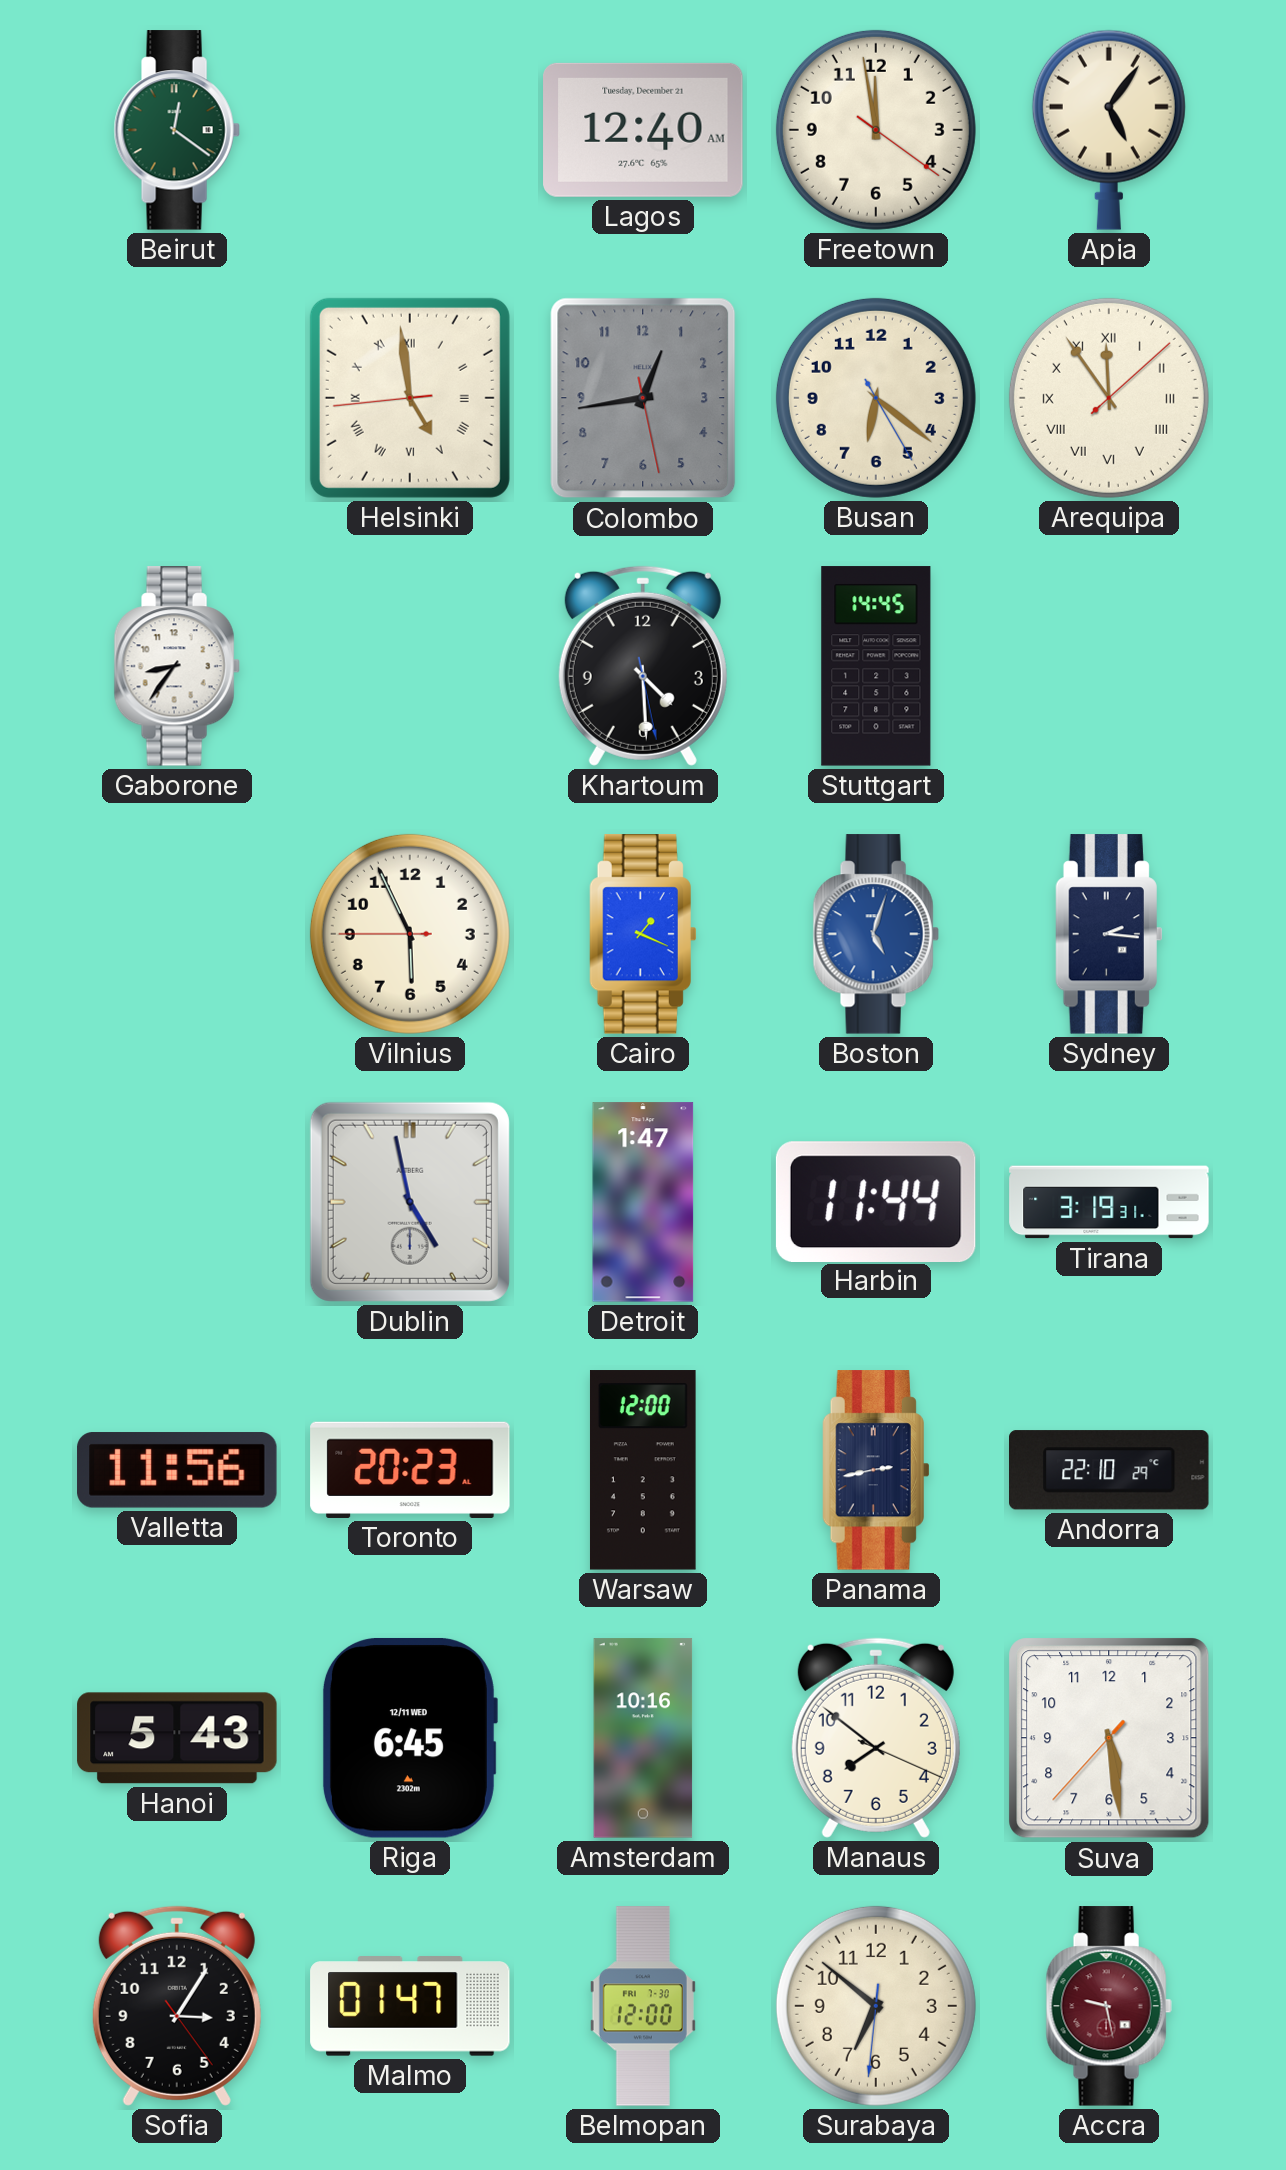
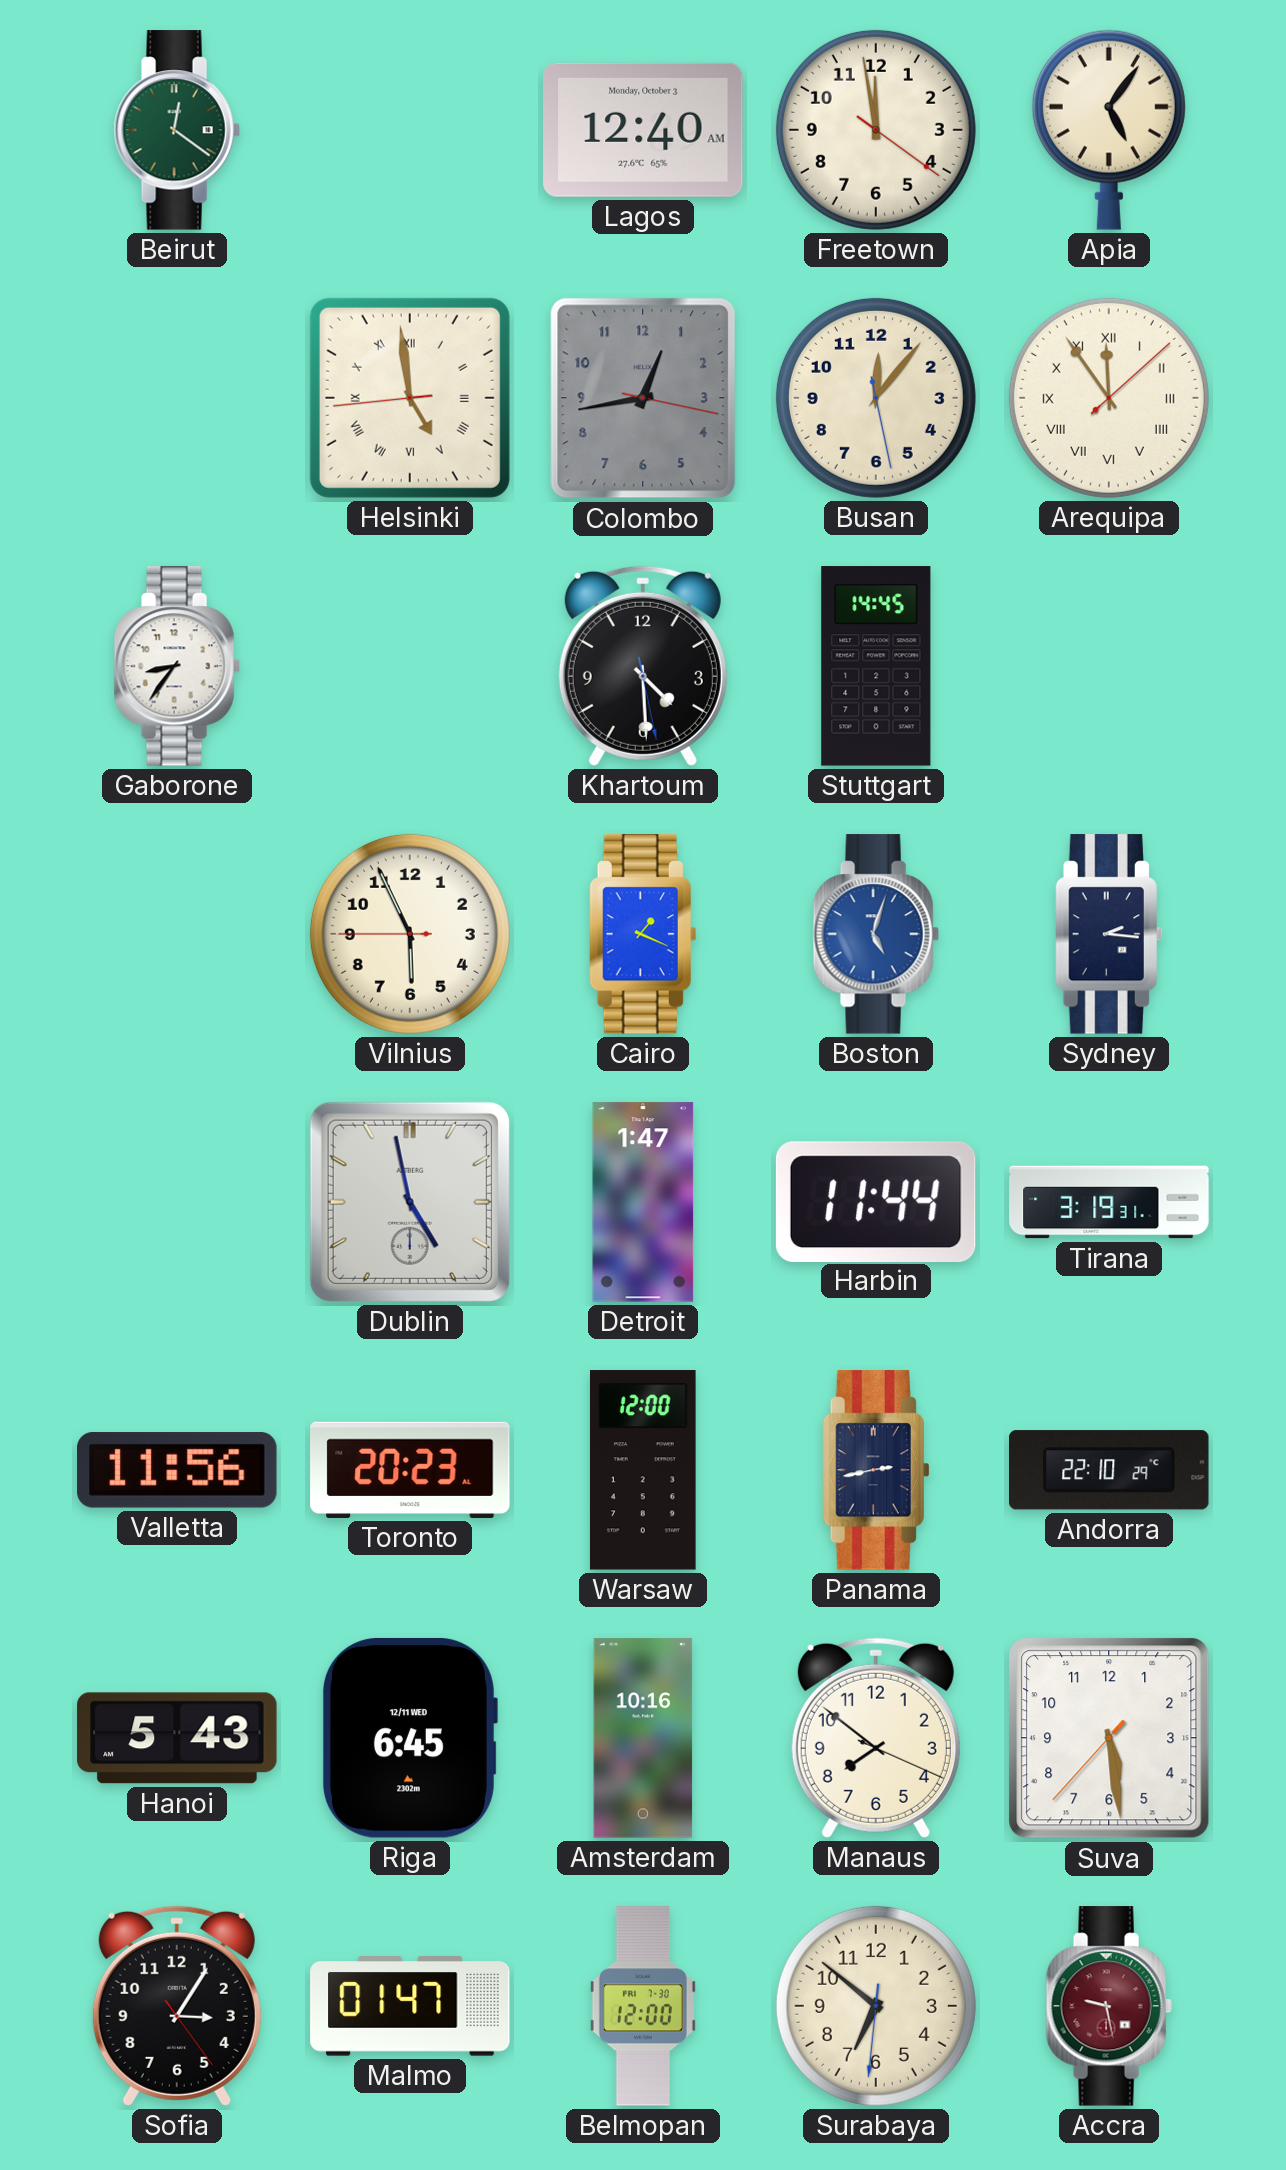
Lagos date: Tuesday, December 21 -> Monday, October 3 (643, 130)
Colombo: 12:43:28 -> 12:43:17 (643, 398)
Busan: 6:21 -> 12:06 (876, 398)
